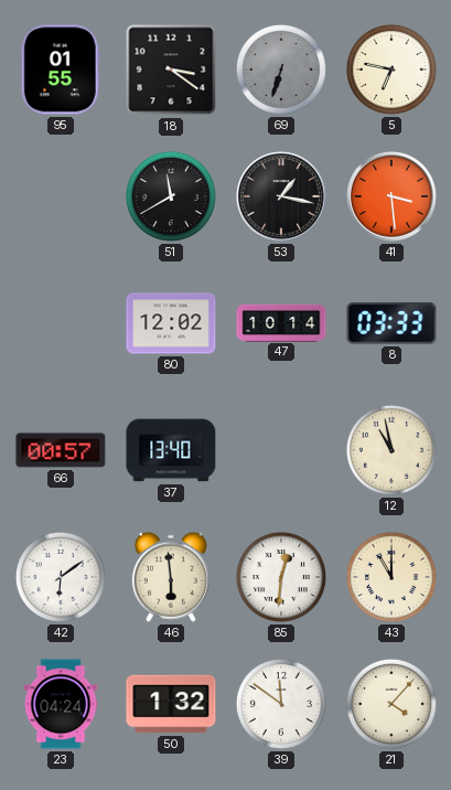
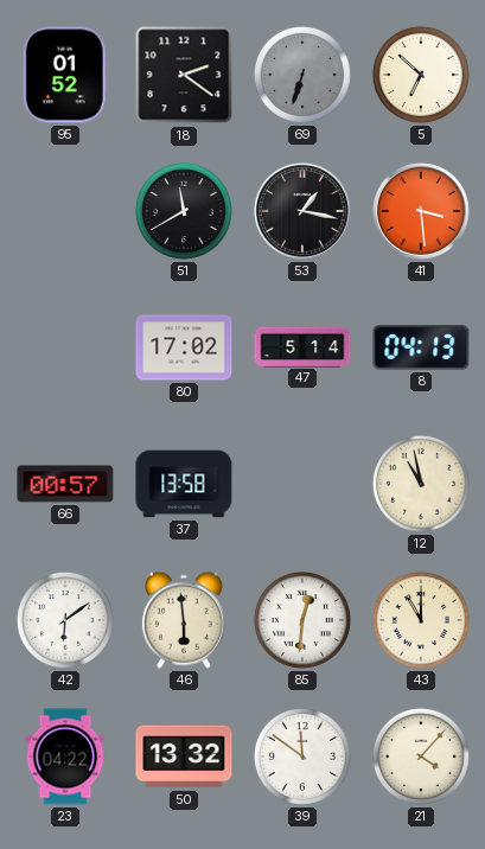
95: 01:55 -> 01:52 (65, 75)
18: 3:21 -> 2:21 (184, 75)
5: 6:47 -> 6:52 (421, 75)
80: 12:02 -> 17:02 (184, 347)
47: 10:14 -> 5:14 (302, 346)
8: 03:33 -> 04:13 (421, 347)
37: 13:40 -> 13:58 (184, 484)
23: 04:24 -> 04:22 (65, 757)
50: 1:32 -> 13:32 (184, 757)
